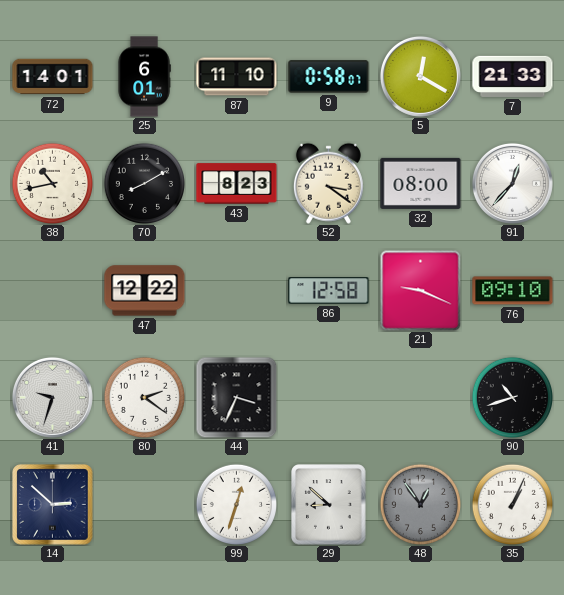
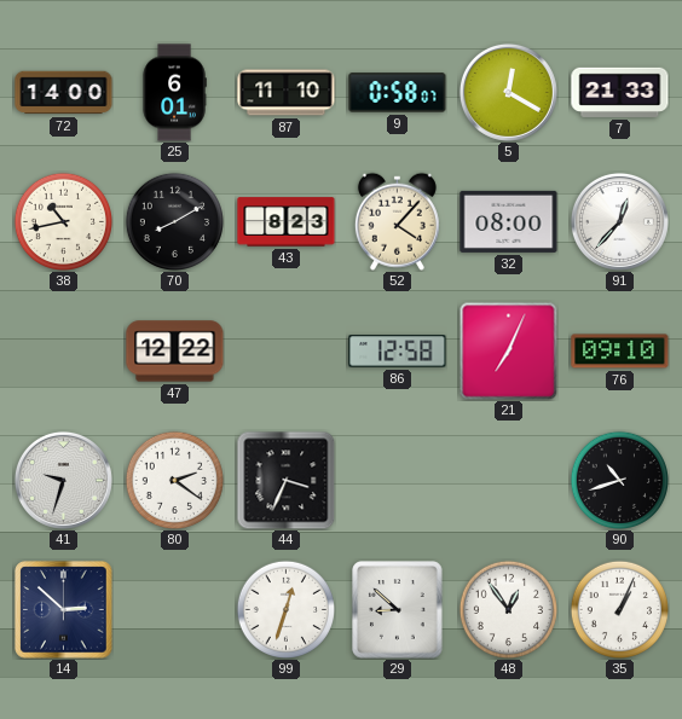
72: 14:01 -> 14:00 (64, 93)
52: 3:21 -> 4:07 (397, 221)
21: 9:19 -> 7:04 (508, 350)
48 dial: grey -> white (508, 609)
